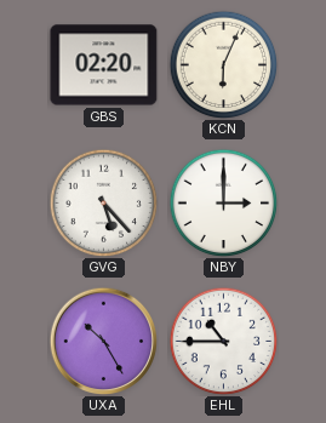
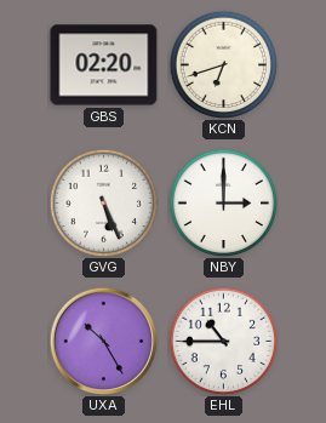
KCN: 6:04 -> 6:42 (223, 64)
GVG: 5:23 -> 5:26 (103, 202)
